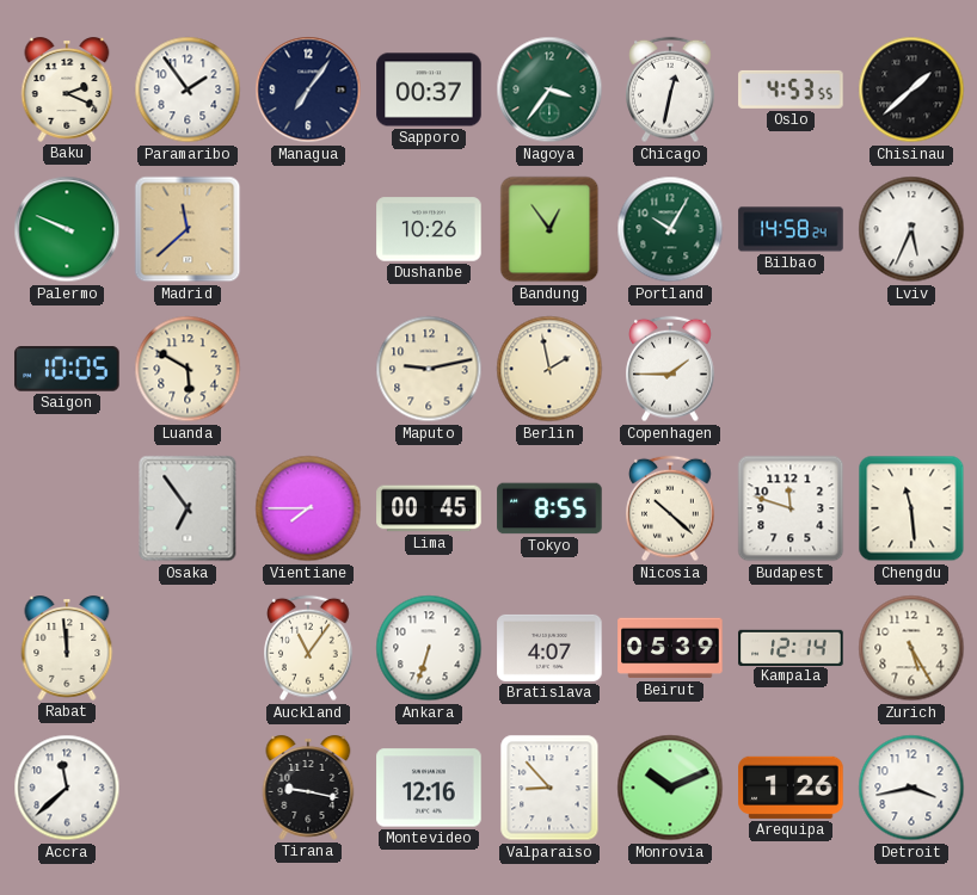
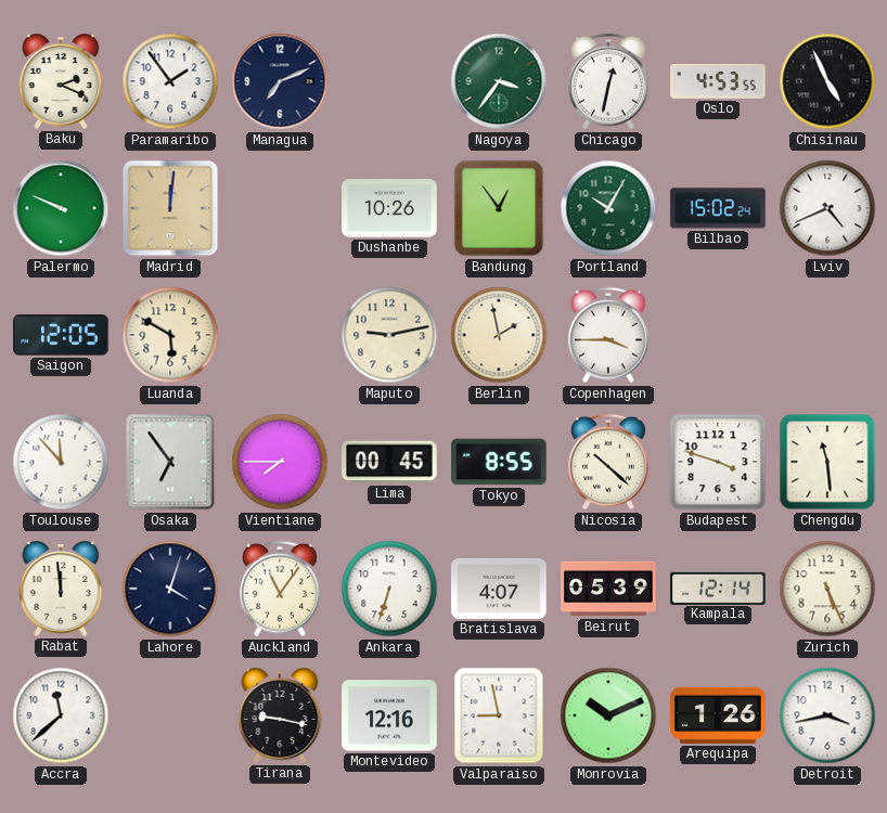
Managua: 7:06 -> 7:11 (280, 81)
Sapporo: 00:37 -> none (429, 89)
Chisinau: 1:38 -> 4:56 (827, 81)
Madrid: 11:38 -> 12:01 (170, 208)
Bilbao: 14:58 -> 15:02 (718, 208)
Lviv: 5:34 -> 4:41 (827, 208)
Saigon: 10:05 -> 12:05 (61, 335)
Copenhagen: 1:45 -> 3:45 (608, 335)
Toulouse: none -> 11:53 (61, 462)
Budapest: 11:48 -> 3:48 (718, 462)
Lahore: none -> 4:03 (170, 589)
Zurich: 5:25 -> 5:26 (827, 589)
Valparaiso: 8:53 -> 8:58 (499, 715)
